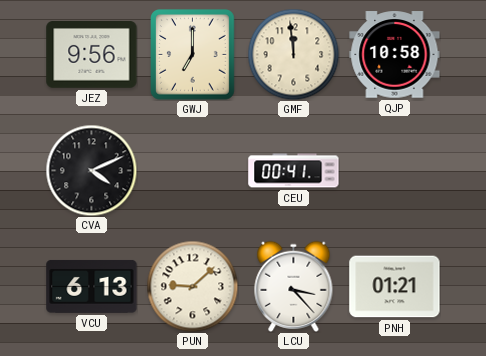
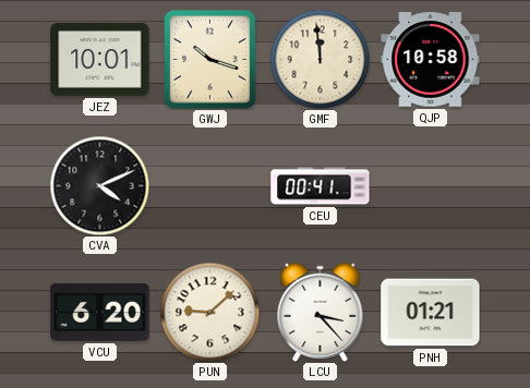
JEZ: 9:56 -> 10:01 (100, 60)
GWJ: 7:00 -> 10:18 (210, 60)
VCU: 6:13 -> 6:20 (100, 313)
